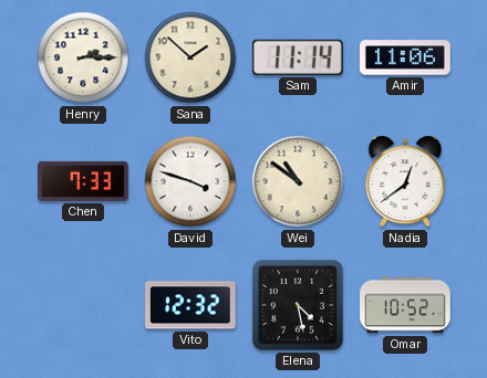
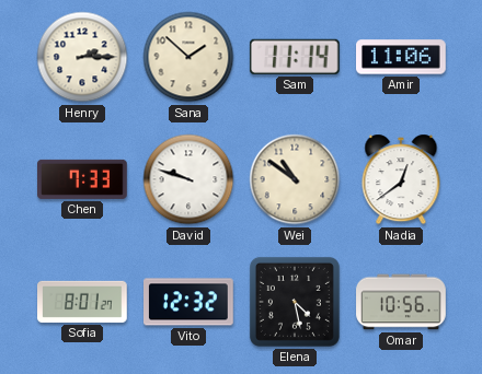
David: 3:48 -> 9:48 (188, 179)
Sofia: none -> 8:01 (83, 302)
Omar: 10:52 -> 10:56 (401, 302)
